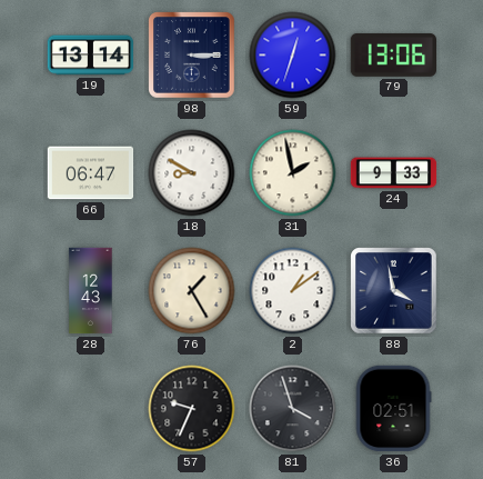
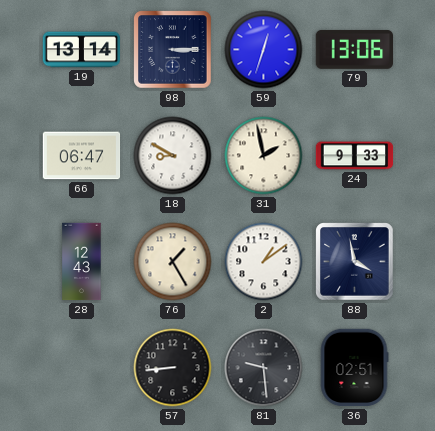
57: 9:34 -> 8:44 (173, 368)
81: 3:57 -> 9:29 (264, 368)
